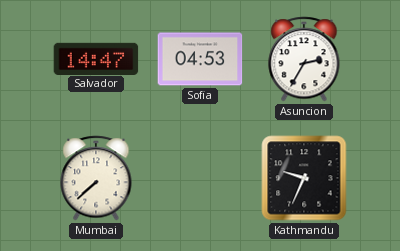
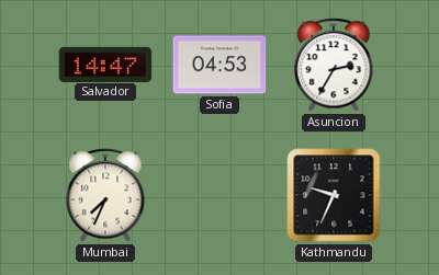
Mumbai: 7:38 -> 7:34 (105, 195)
